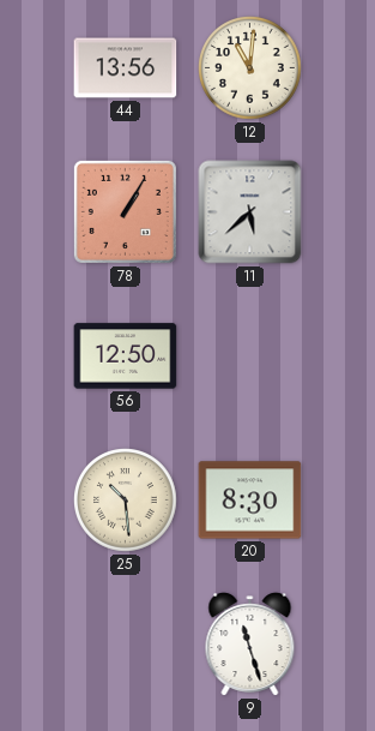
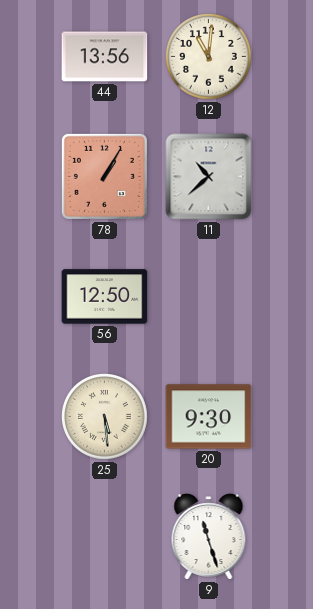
11: 5:38 -> 10:38 (209, 177)
25: 10:29 -> 5:29 (105, 417)
20: 8:30 -> 9:30 (209, 417)
